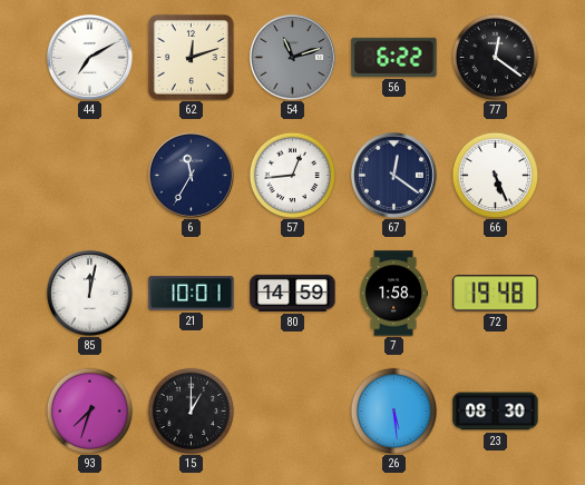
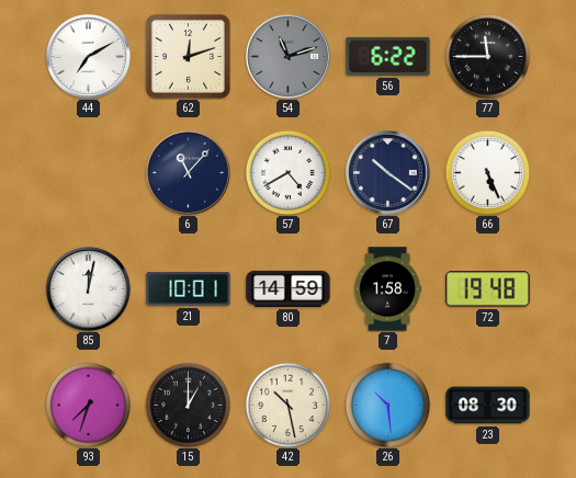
77: 12:21 -> 11:45 (487, 56)
6: 11:35 -> 11:07 (188, 172)
57: 12:44 -> 4:40 (287, 172)
67: 12:21 -> 10:21 (387, 172)
42: none -> 10:28 (287, 405)
26: 5:29 -> 10:29 (387, 405)
